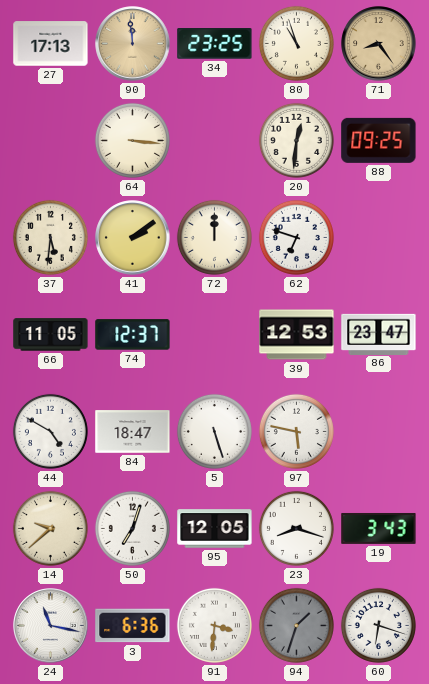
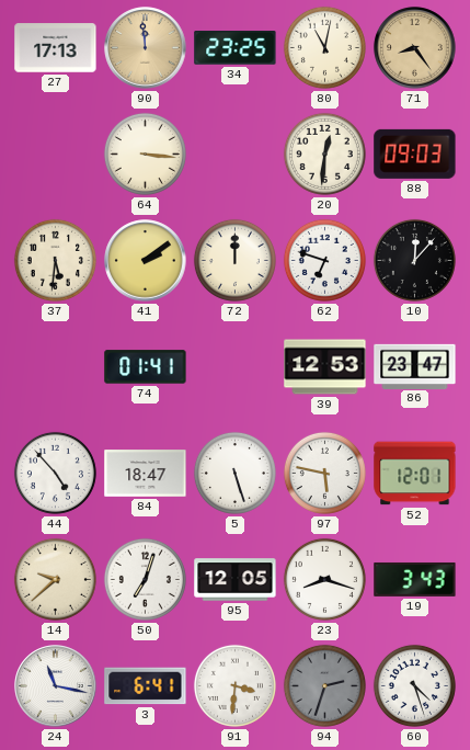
80: 10:57 -> 11:02 (324, 47)
88: 09:25 -> 09:03 (415, 154)
10: none -> 12:07 (414, 260)
66: 11:05 -> none (51, 335)
74: 12:37 -> 01:41 (146, 367)
44: 4:50 -> 4:53 (55, 473)
52: none -> 12:01 (415, 474)
3: 6:36 -> 6:41 (146, 686)
94: 1:33 -> 2:33 (324, 685)
60: 6:18 -> 4:27 (414, 685)
